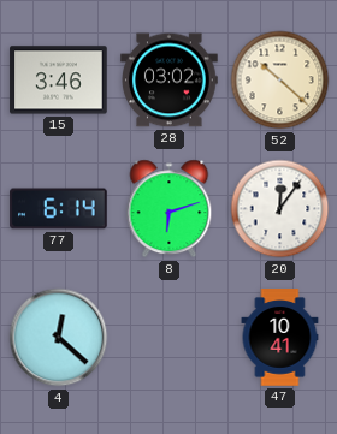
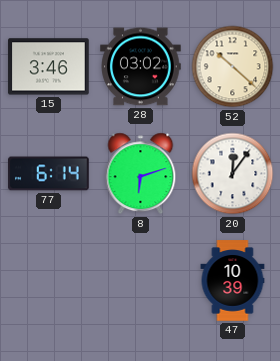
4: 12:22 -> none (59, 338)
47: 10:41 -> 10:39 (233, 281)
